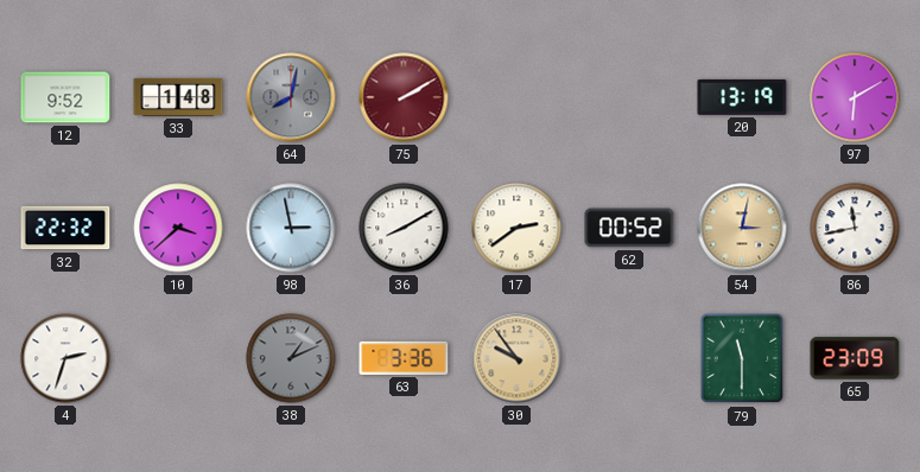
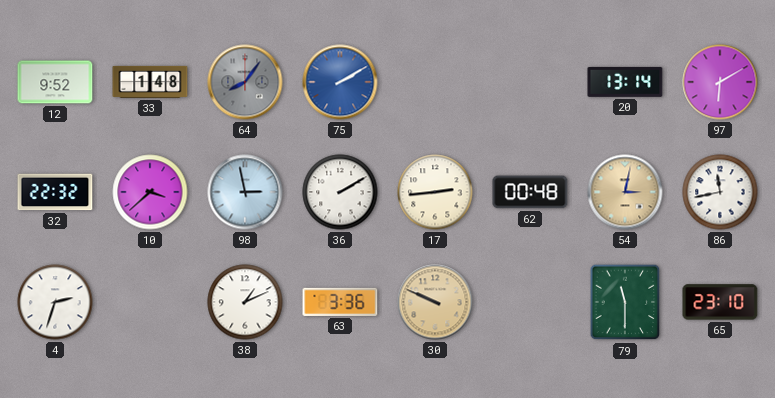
64: 8:02 -> 8:06 (245, 82)
75 dial: burgundy -> blue (340, 82)
20: 13:19 -> 13:14 (625, 82)
36: 8:10 -> 2:10 (340, 192)
17: 2:39 -> 2:44 (435, 192)
62: 00:52 -> 00:48 (530, 192)
38 dial: grey -> white (245, 302)
30: 9:54 -> 9:49 (435, 302)
65: 23:09 -> 23:10 (720, 302)
